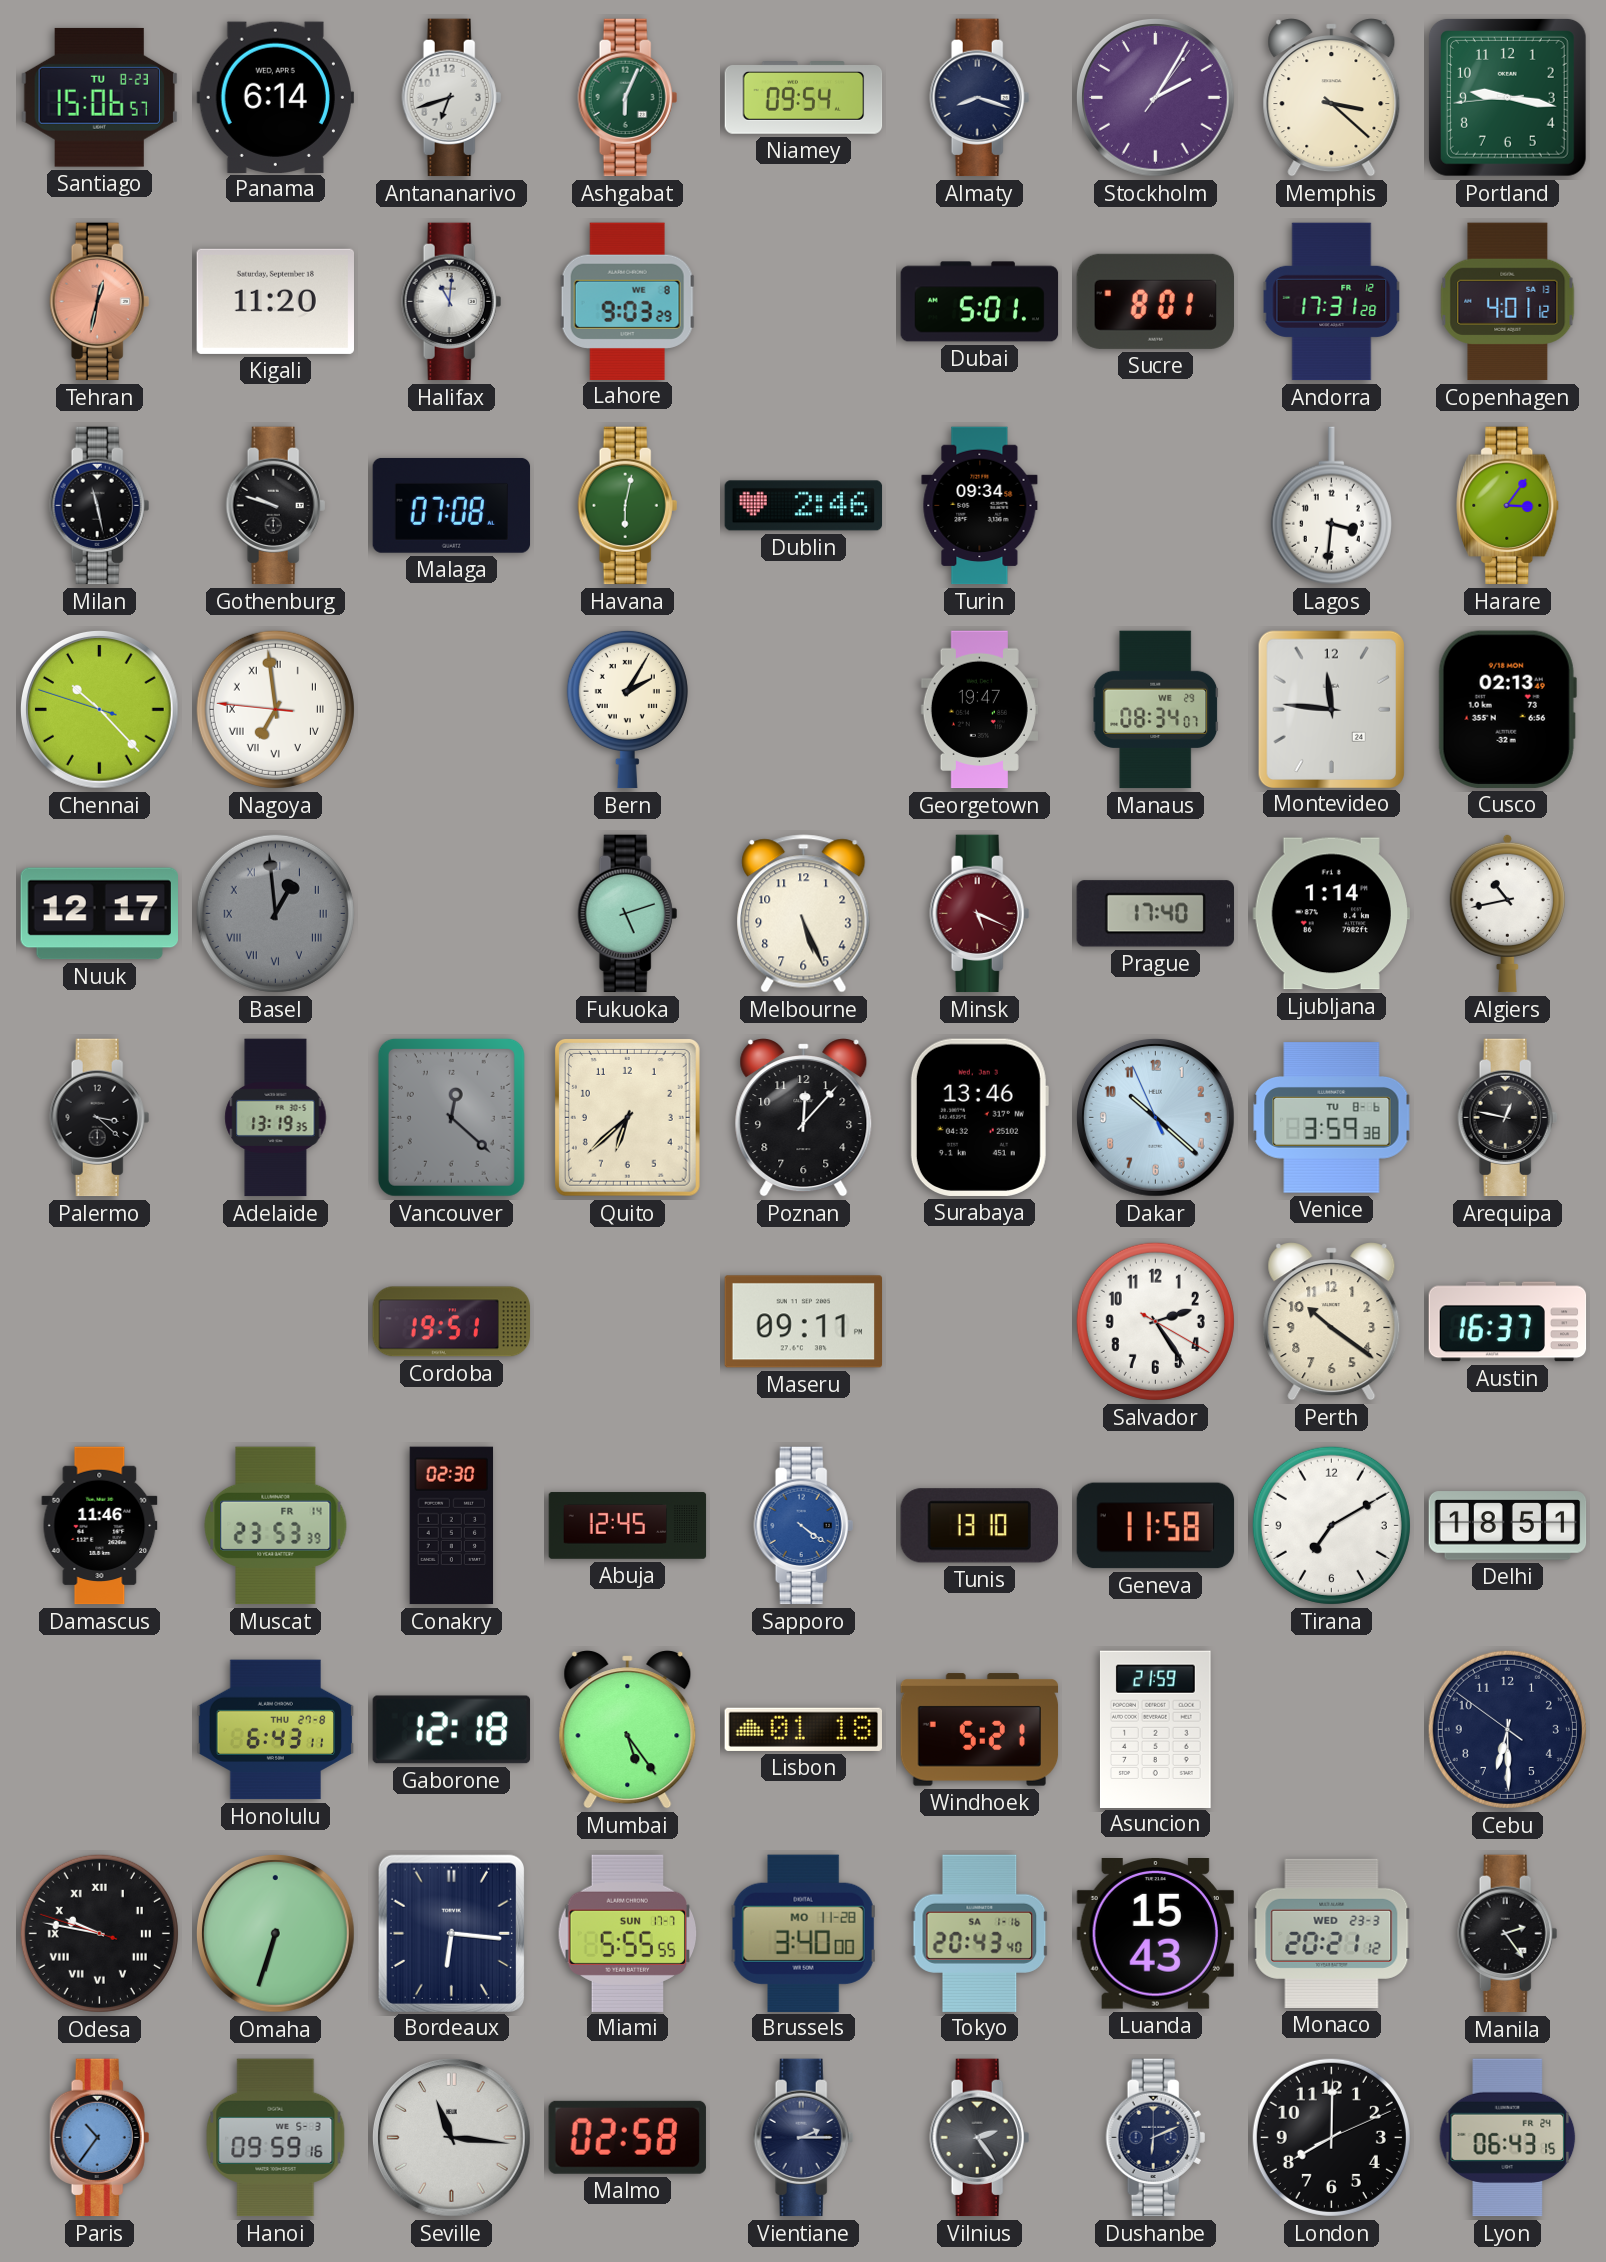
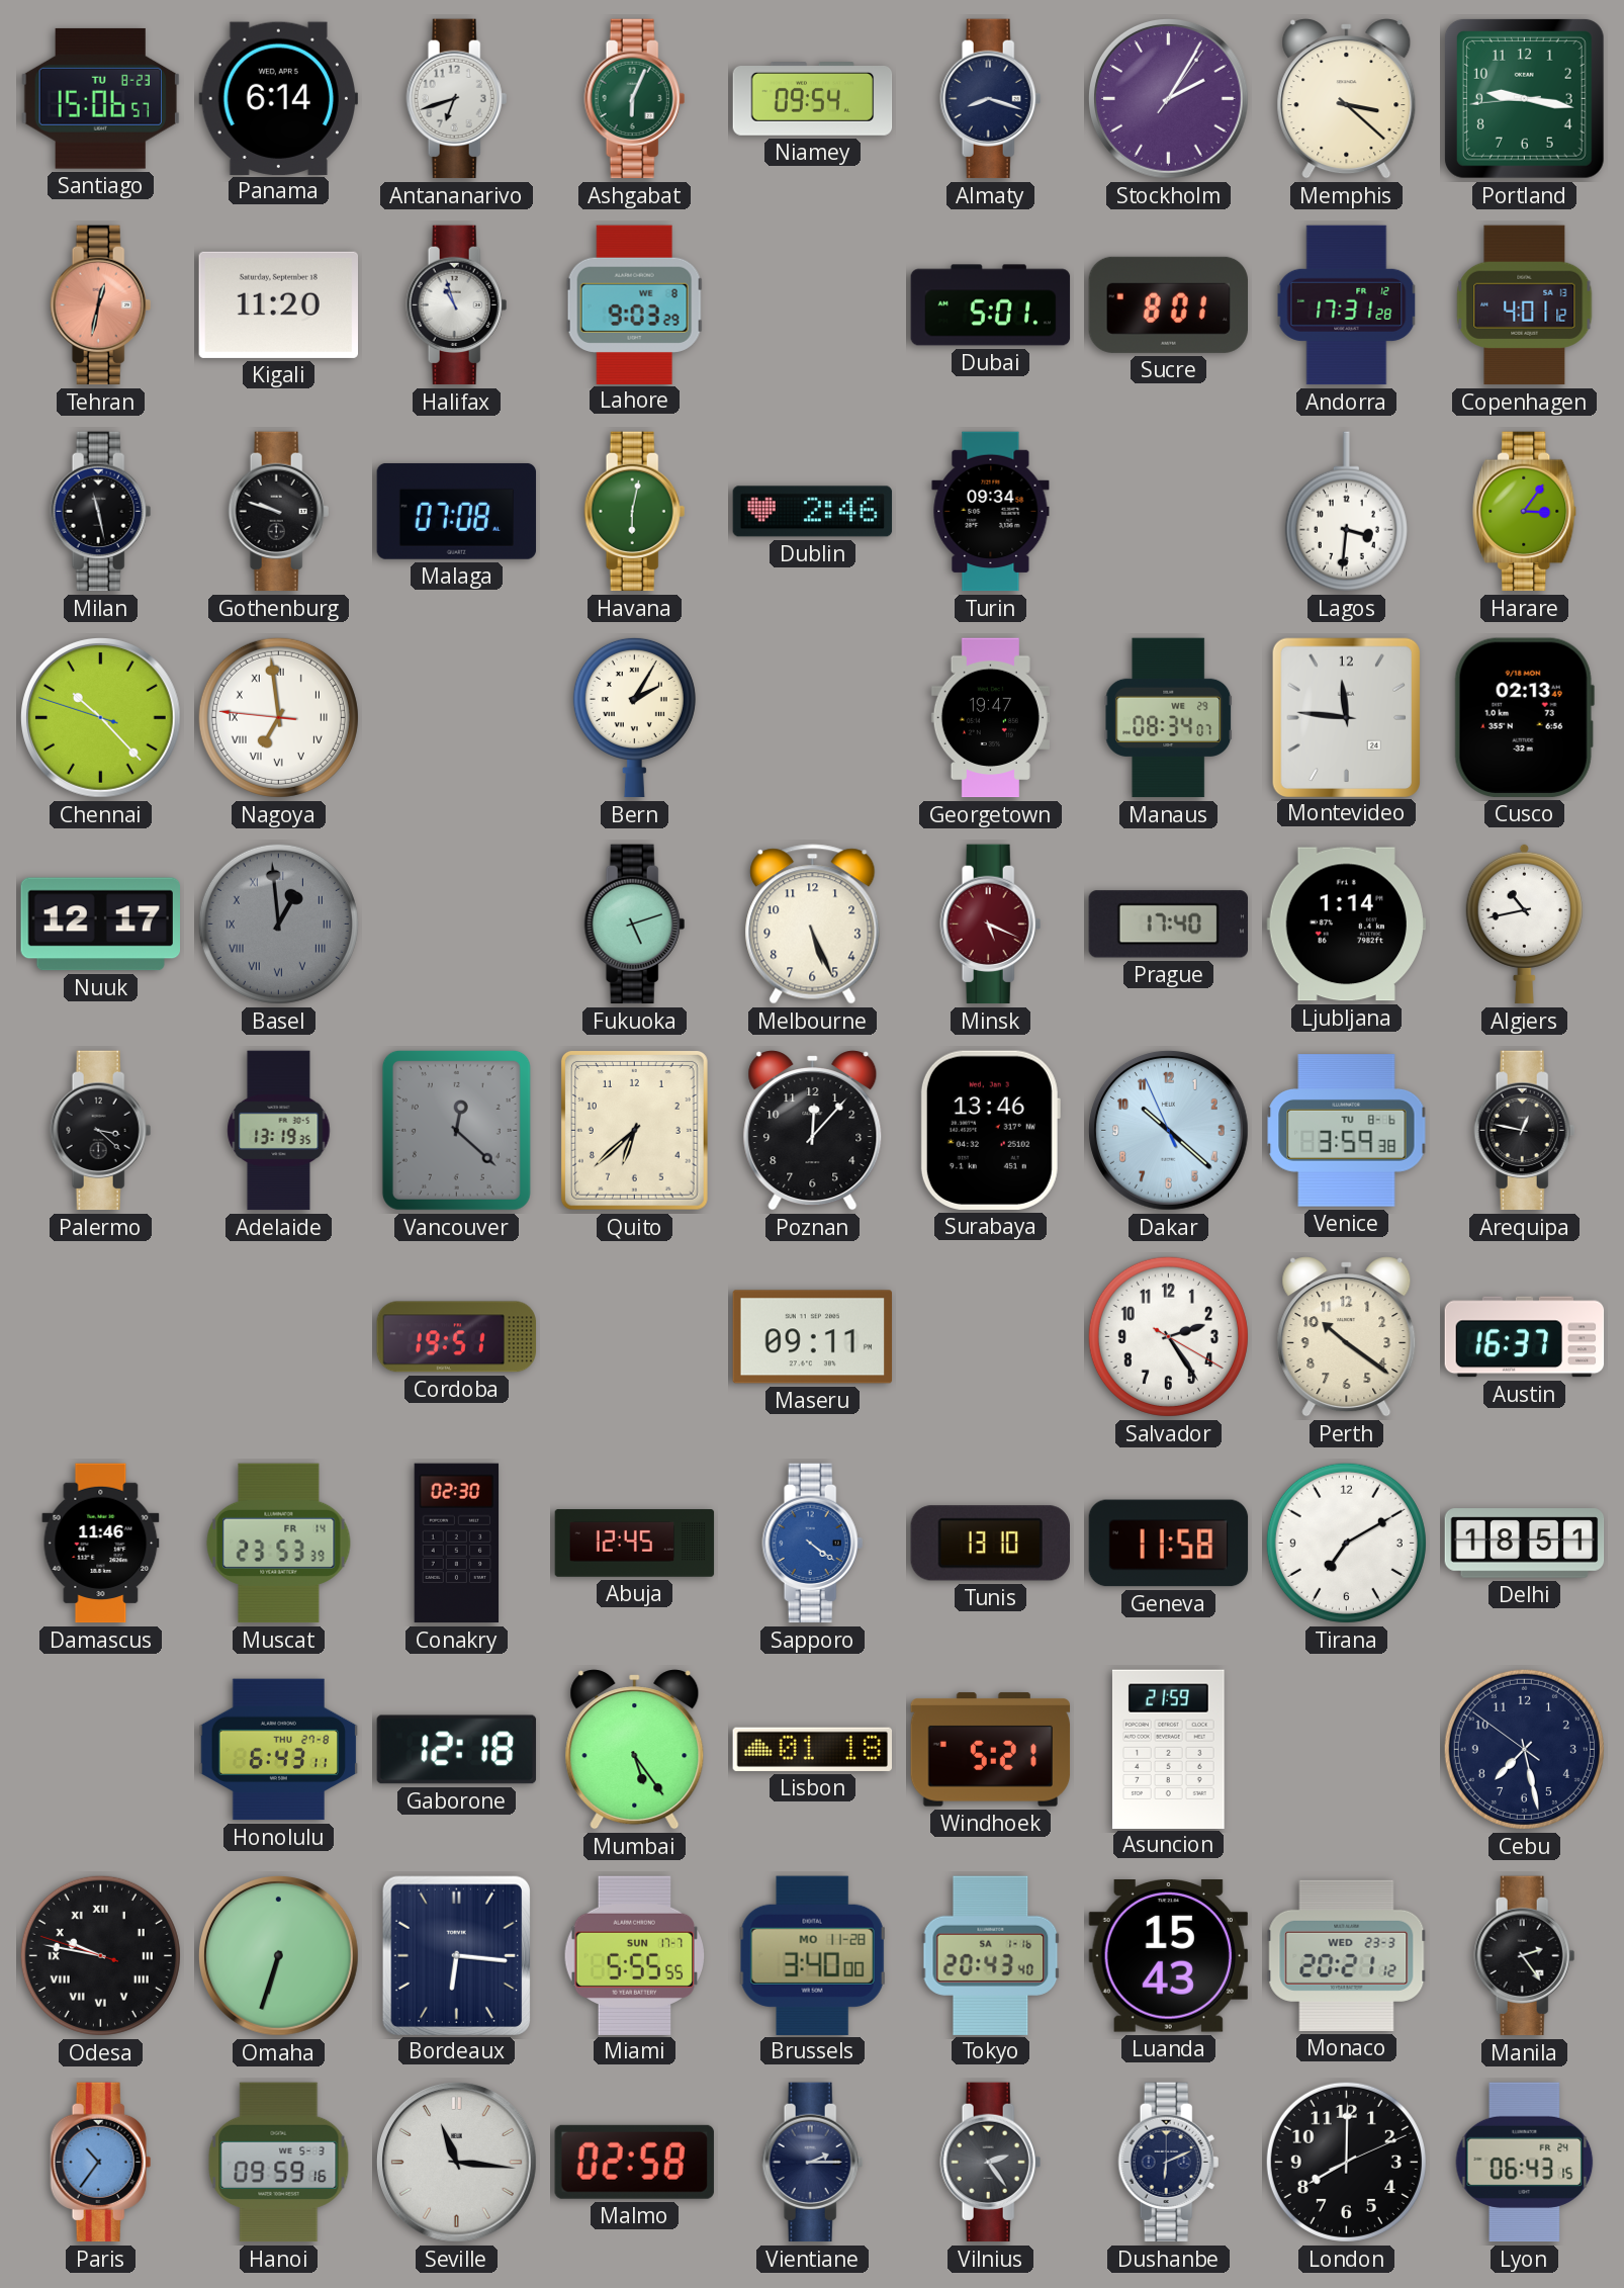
Halifax: 11:01 -> 10:57 (457, 305)
Cebu: 6:29 -> 7:27 (1524, 1749)
